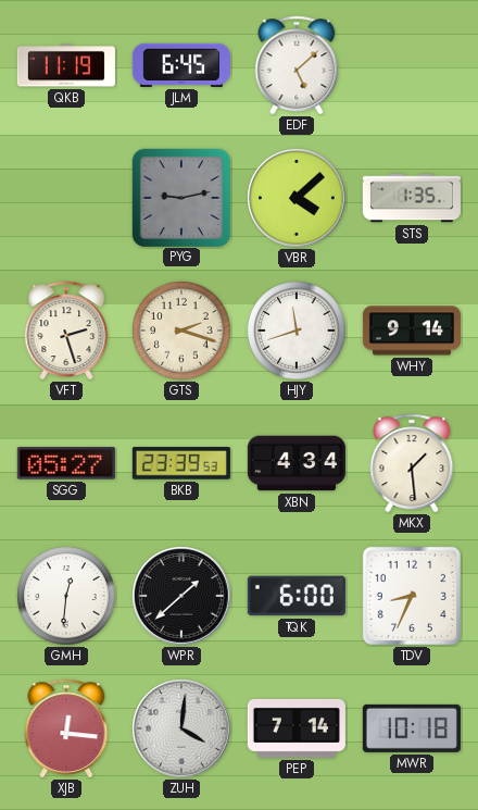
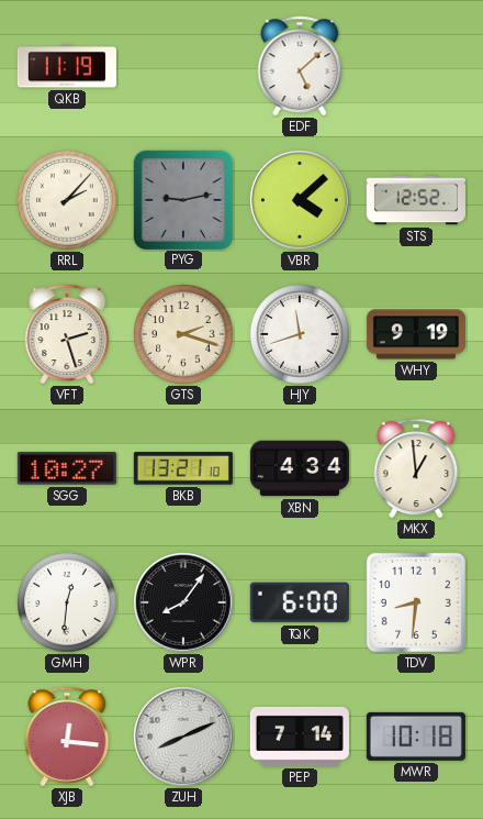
JLM: 6:45 -> none (181, 65)
RRL: none -> 2:07 (67, 200)
STS: 1:35 -> 12:52 (416, 200)
WHY: 9:14 -> 9:19 (416, 334)
SGG: 05:27 -> 10:27 (67, 468)
BKB: 23:39 -> 13:21 (183, 468)
MKX: 1:29 -> 12:59 (416, 468)
WPR: 1:38 -> 8:06 (183, 602)
TDV: 8:34 -> 8:31 (416, 602)
ZUH: 4:01 -> 8:11 (183, 737)
